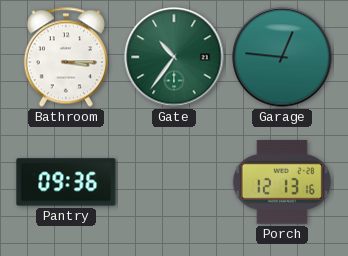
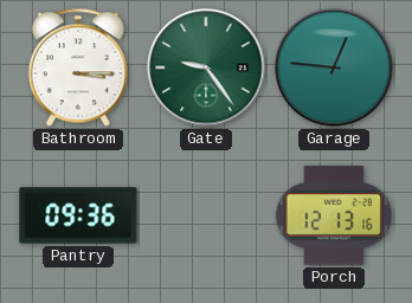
Gate: 10:36 -> 9:24 (206, 67)
